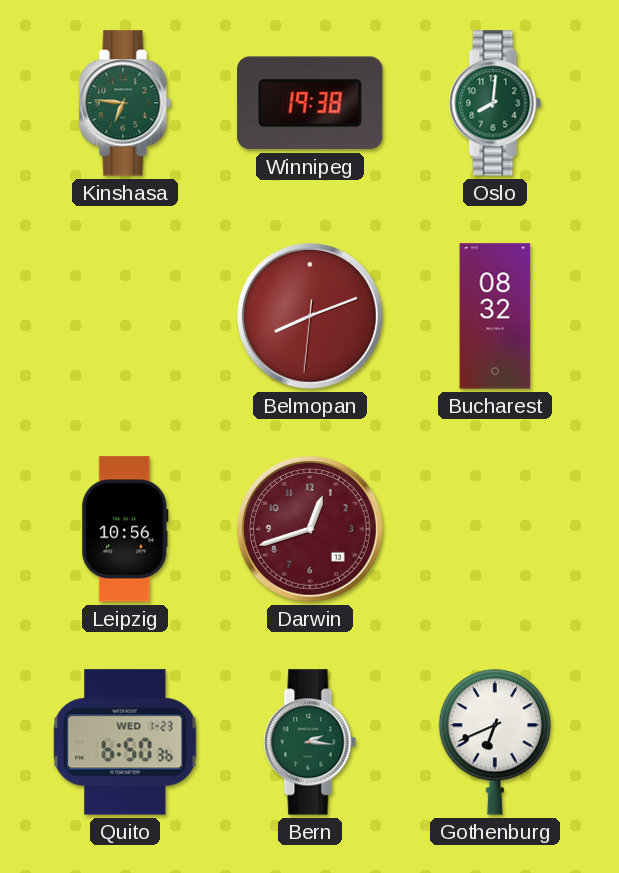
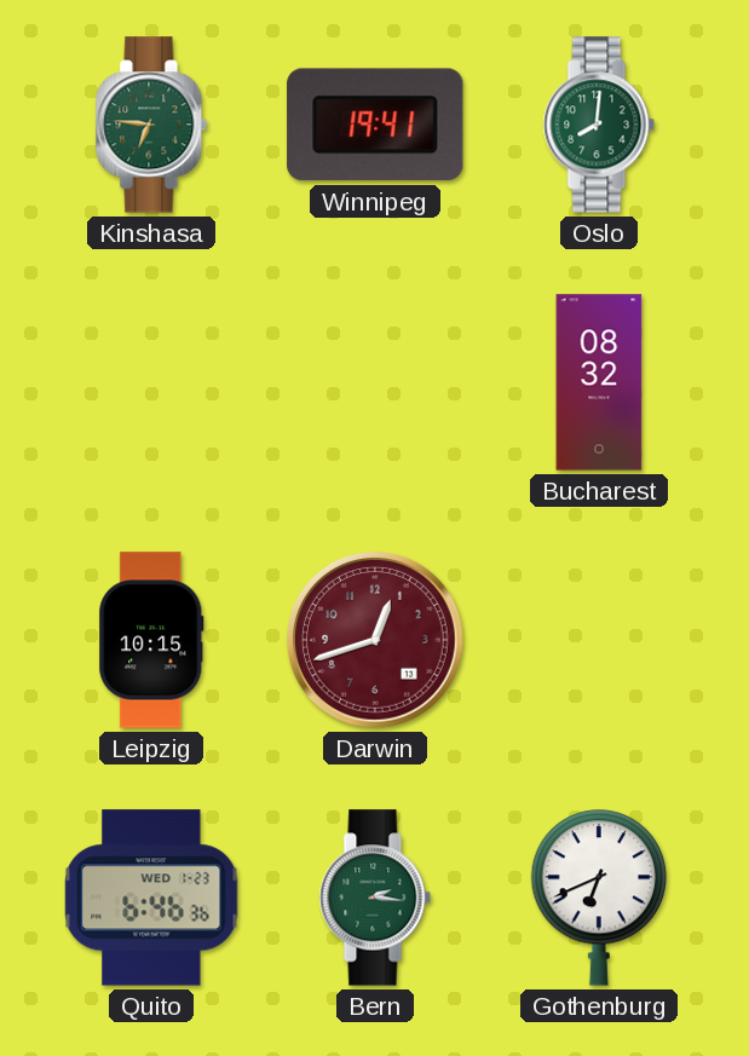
Winnipeg: 19:38 -> 19:41 (375, 125)
Belmopan: 8:11 -> none (311, 317)
Leipzig: 10:56 -> 10:15 (151, 640)
Quito: 6:50 -> 6:46 (151, 898)
